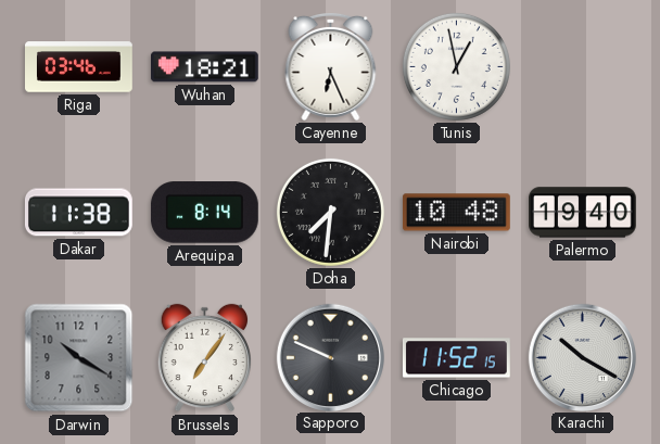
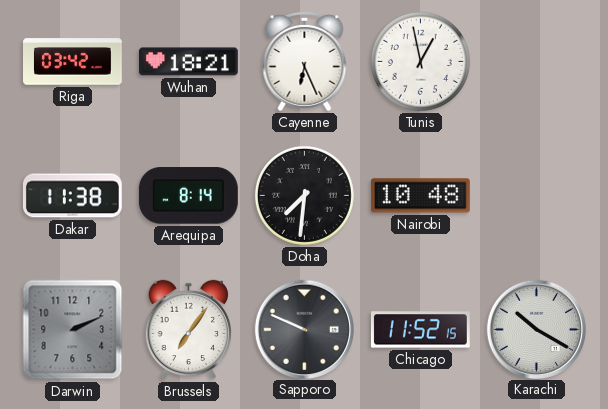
Riga: 03:46 -> 03:42 (73, 62)
Palermo: 19:40 -> none (583, 213)
Darwin: 10:20 -> 2:11 (73, 330)
